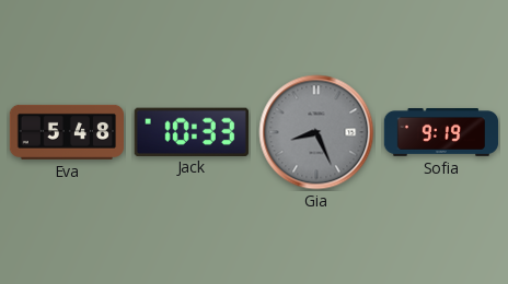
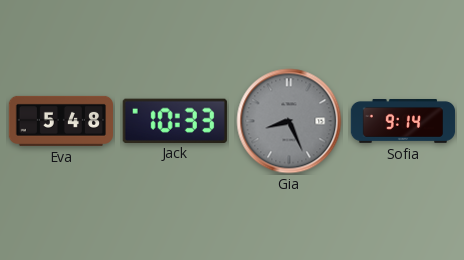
Sofia: 9:19 -> 9:14 (403, 122)
